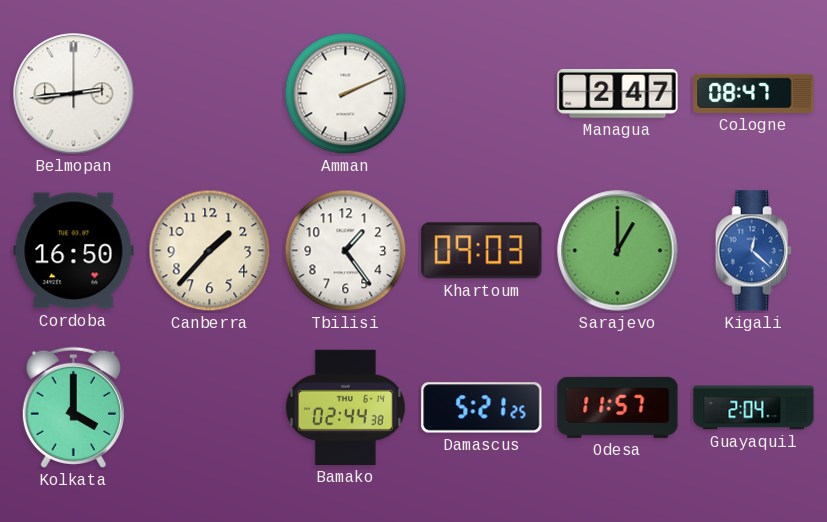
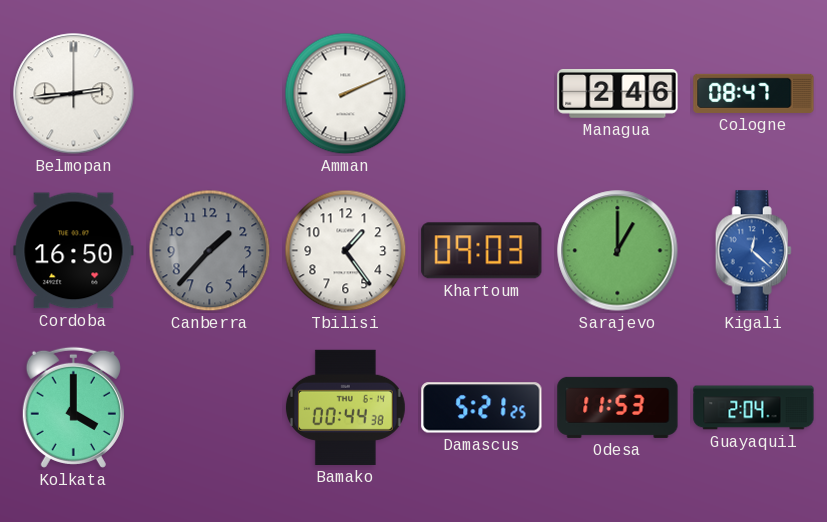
Managua: 2:47 -> 2:46 (618, 94)
Canberra dial: cream -> grey (210, 251)
Bamako: 02:44 -> 00:44 (345, 407)
Odesa: 11:57 -> 11:53 (618, 407)
